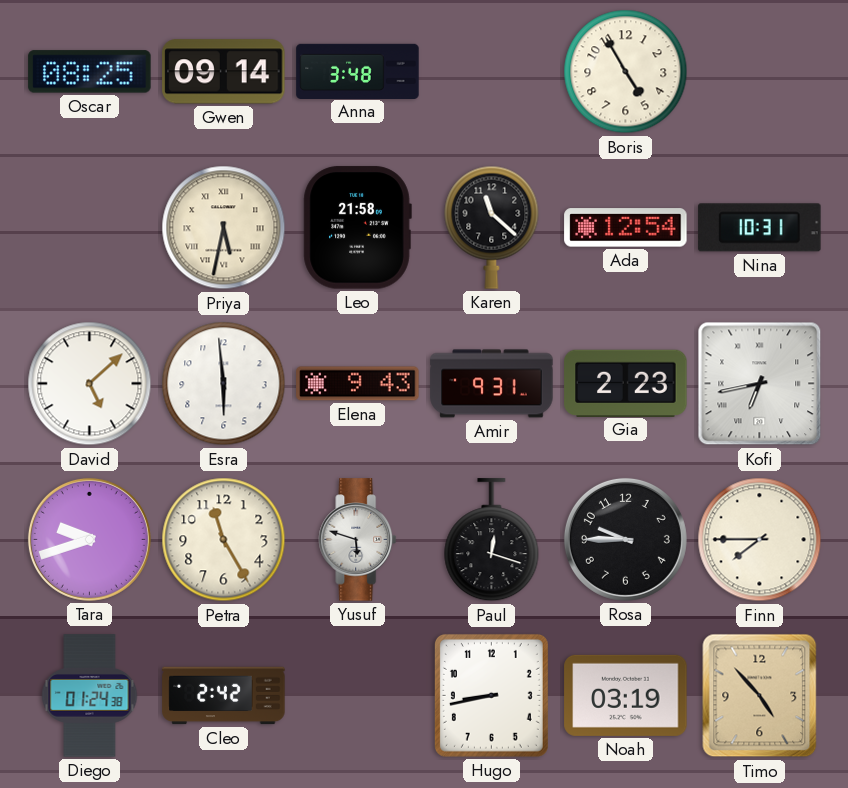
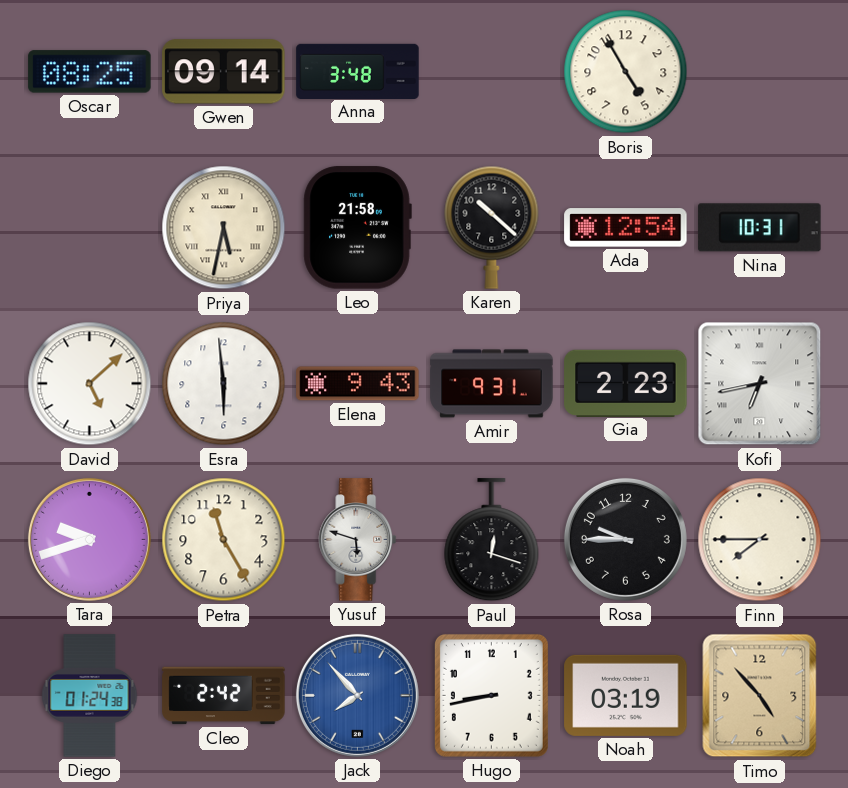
Karen: 11:22 -> 10:22 (492, 227)
Jack: none -> 7:53 (357, 695)
